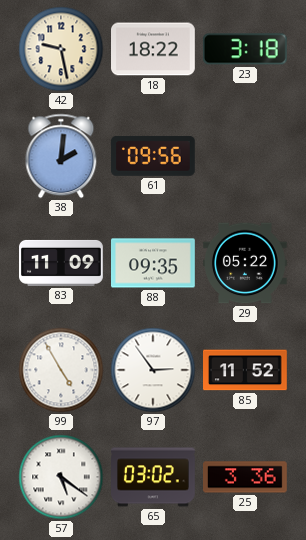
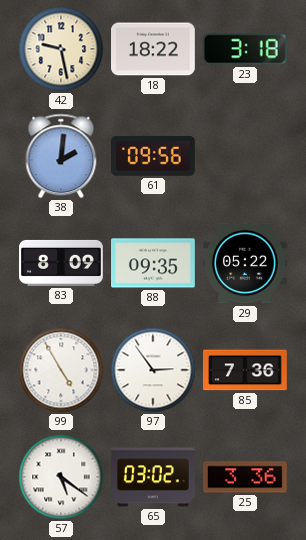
83: 11:09 -> 8:09 (62, 263)
85: 11:52 -> 7:36 (246, 370)
